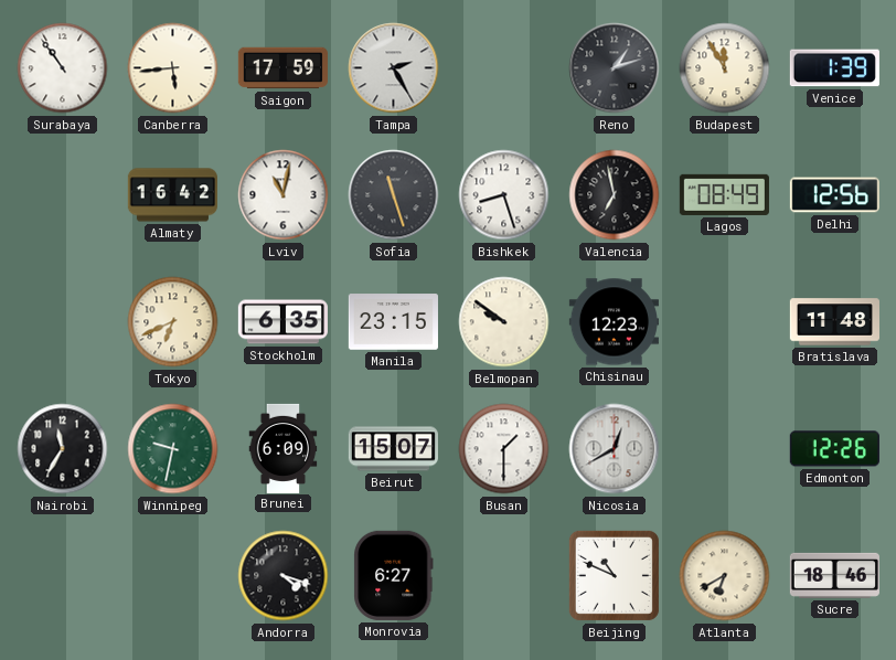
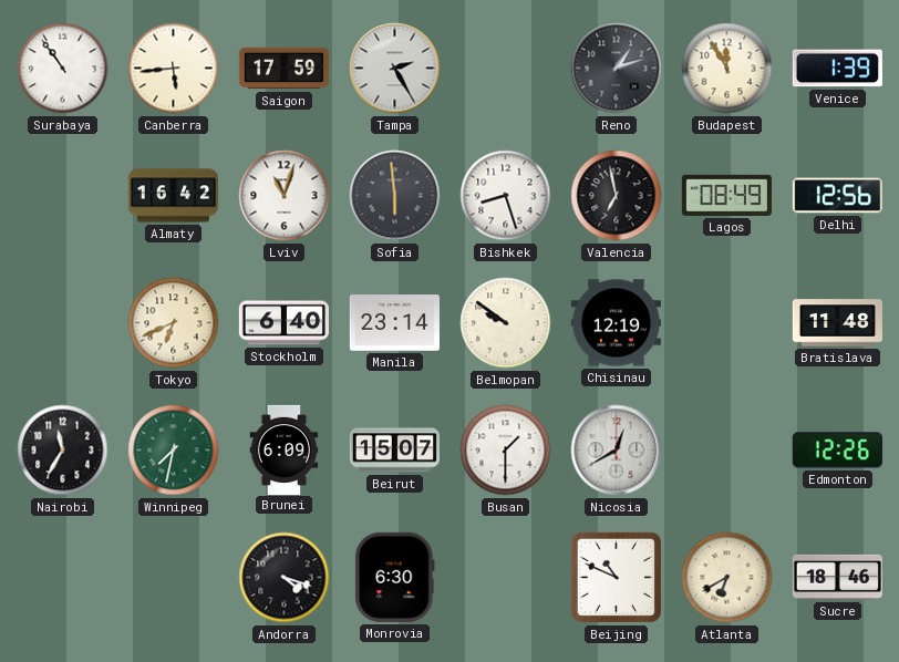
Lviv: 11:02 -> 11:03 (285, 196)
Sofia: 11:27 -> 5:59 (395, 196)
Stockholm: 6:35 -> 6:40 (283, 323)
Manila: 23:15 -> 23:14 (394, 323)
Chisinau: 12:23 -> 12:19 (616, 323)
Winnipeg: 9:32 -> 7:32 (174, 451)
Monrovia: 6:27 -> 6:30 (395, 577)
